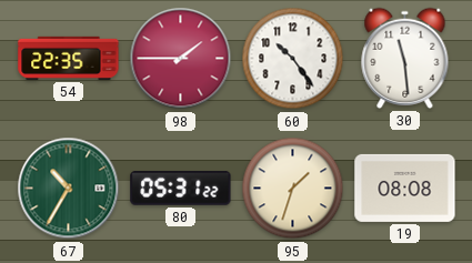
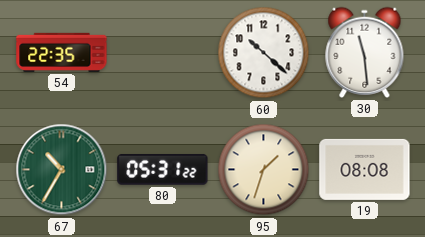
98: 1:45 -> none (181, 59)
60: 10:24 -> 10:22 (264, 53)
